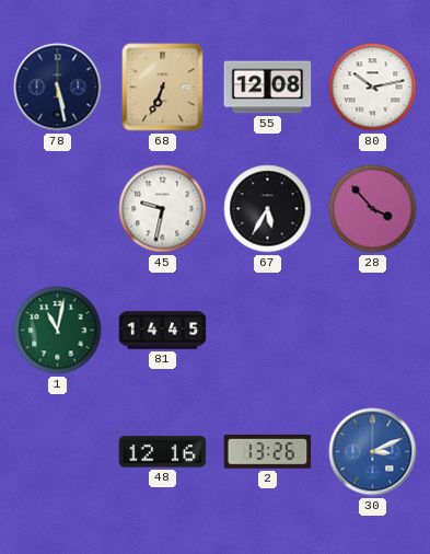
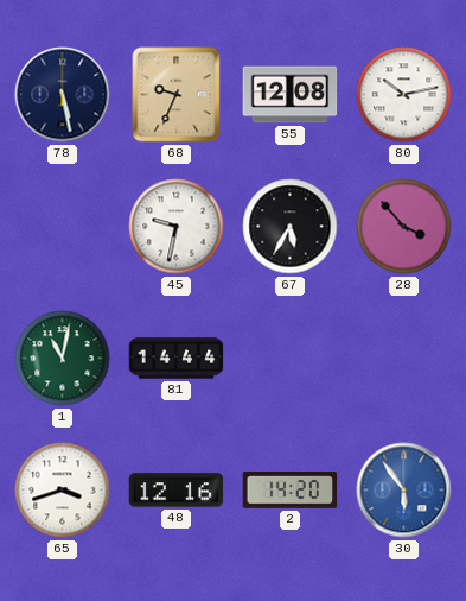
68: 6:34 -> 9:34 (177, 95)
81: 14:45 -> 14:44 (177, 359)
65: none -> 3:42 (63, 491)
2: 13:26 -> 14:20 (291, 491)
30: 3:11 -> 5:54 (404, 491)
